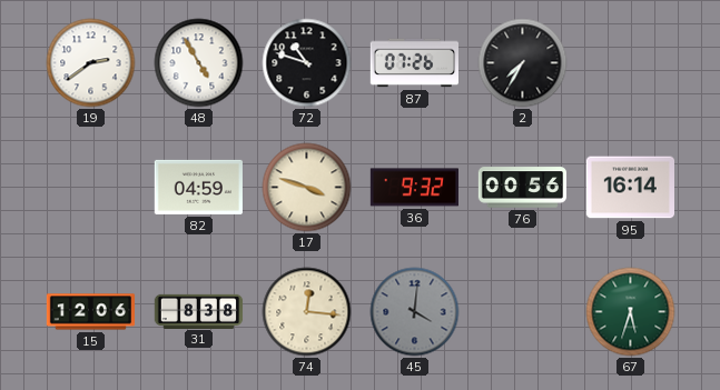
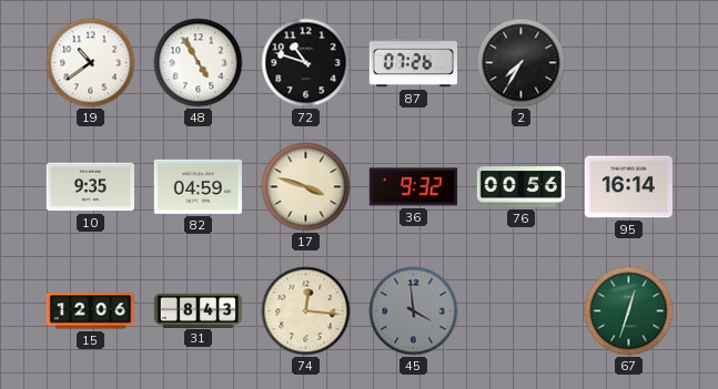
19: 2:39 -> 10:39 (91, 63)
10: none -> 9:35 (90, 187)
31: 8:38 -> 8:43 (199, 310)
45: 4:01 -> 3:59 (414, 311)
67: 5:33 -> 12:33 (629, 311)
